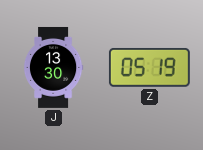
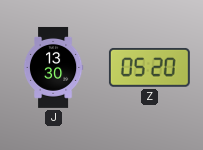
Z: 05:19 -> 05:20 (149, 67)
